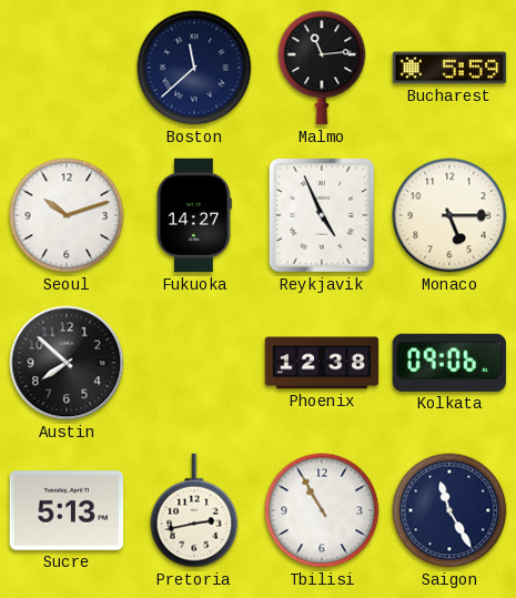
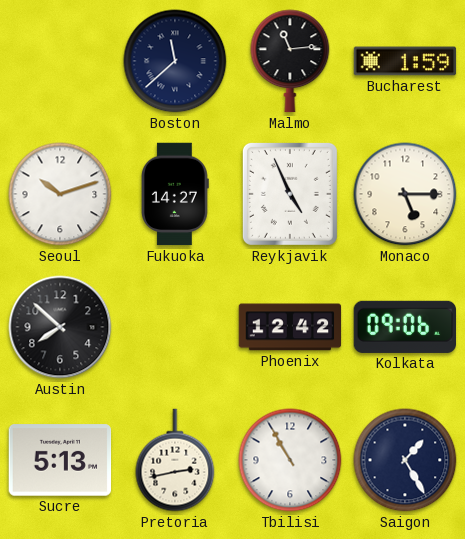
Bucharest: 5:59 -> 1:59 (405, 61)
Phoenix: 12:38 -> 12:42 (290, 327)
Saigon: 11:25 -> 1:25 (405, 460)
